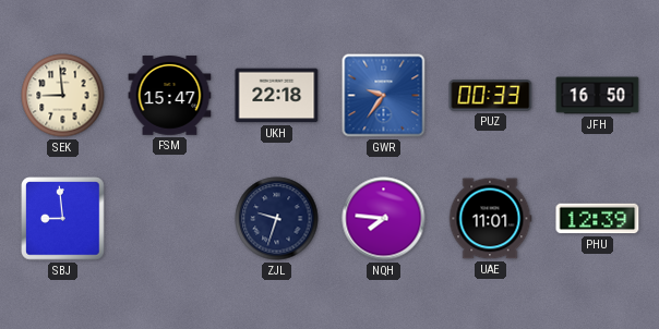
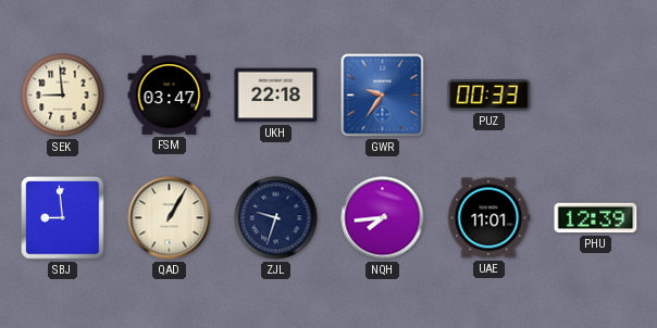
FSM: 15:47 -> 03:47 (170, 96)
JFH: 16:50 -> none (598, 96)
QAD: none -> 1:05 (170, 218)
NQH: 7:46 -> 7:44 (383, 218)
